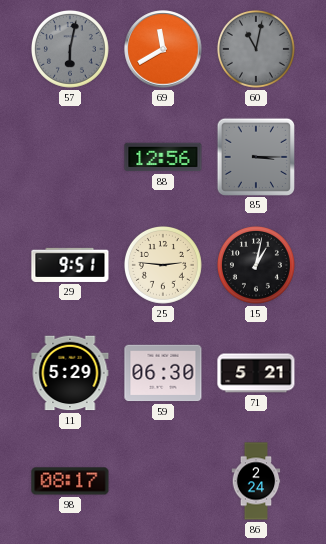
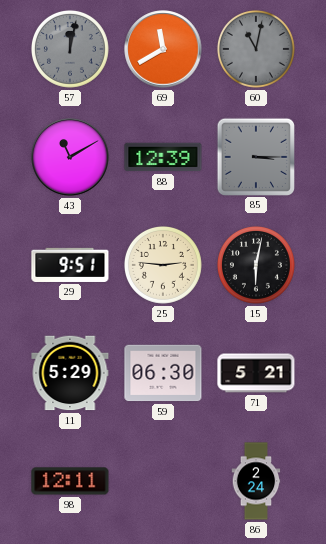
57: 6:02 -> 12:02 (70, 49)
43: none -> 11:10 (70, 157)
88: 12:56 -> 12:39 (163, 157)
15: 1:02 -> 6:02 (256, 265)
98: 08:17 -> 12:11 (70, 481)
